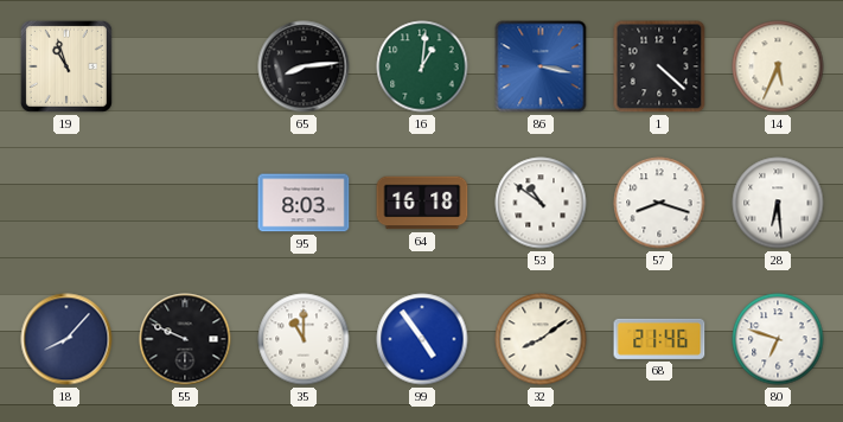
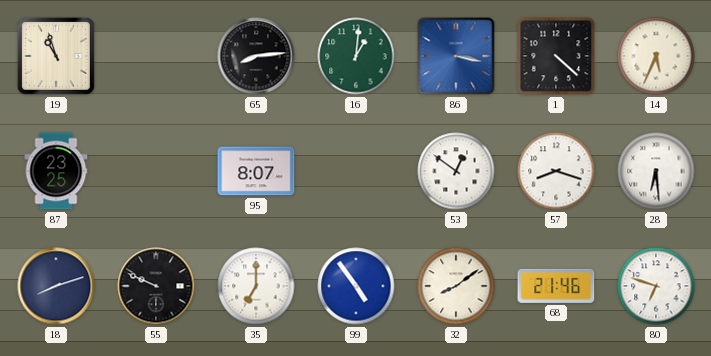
87: none -> 23:25 (56, 171)
95: 8:03 -> 8:07 (256, 171)
64: 16:18 -> none (422, 203)
53: 10:51 -> 12:51 (456, 171)
18: 8:07 -> 8:12 (56, 286)
35: 11:00 -> 7:00 (256, 286)
